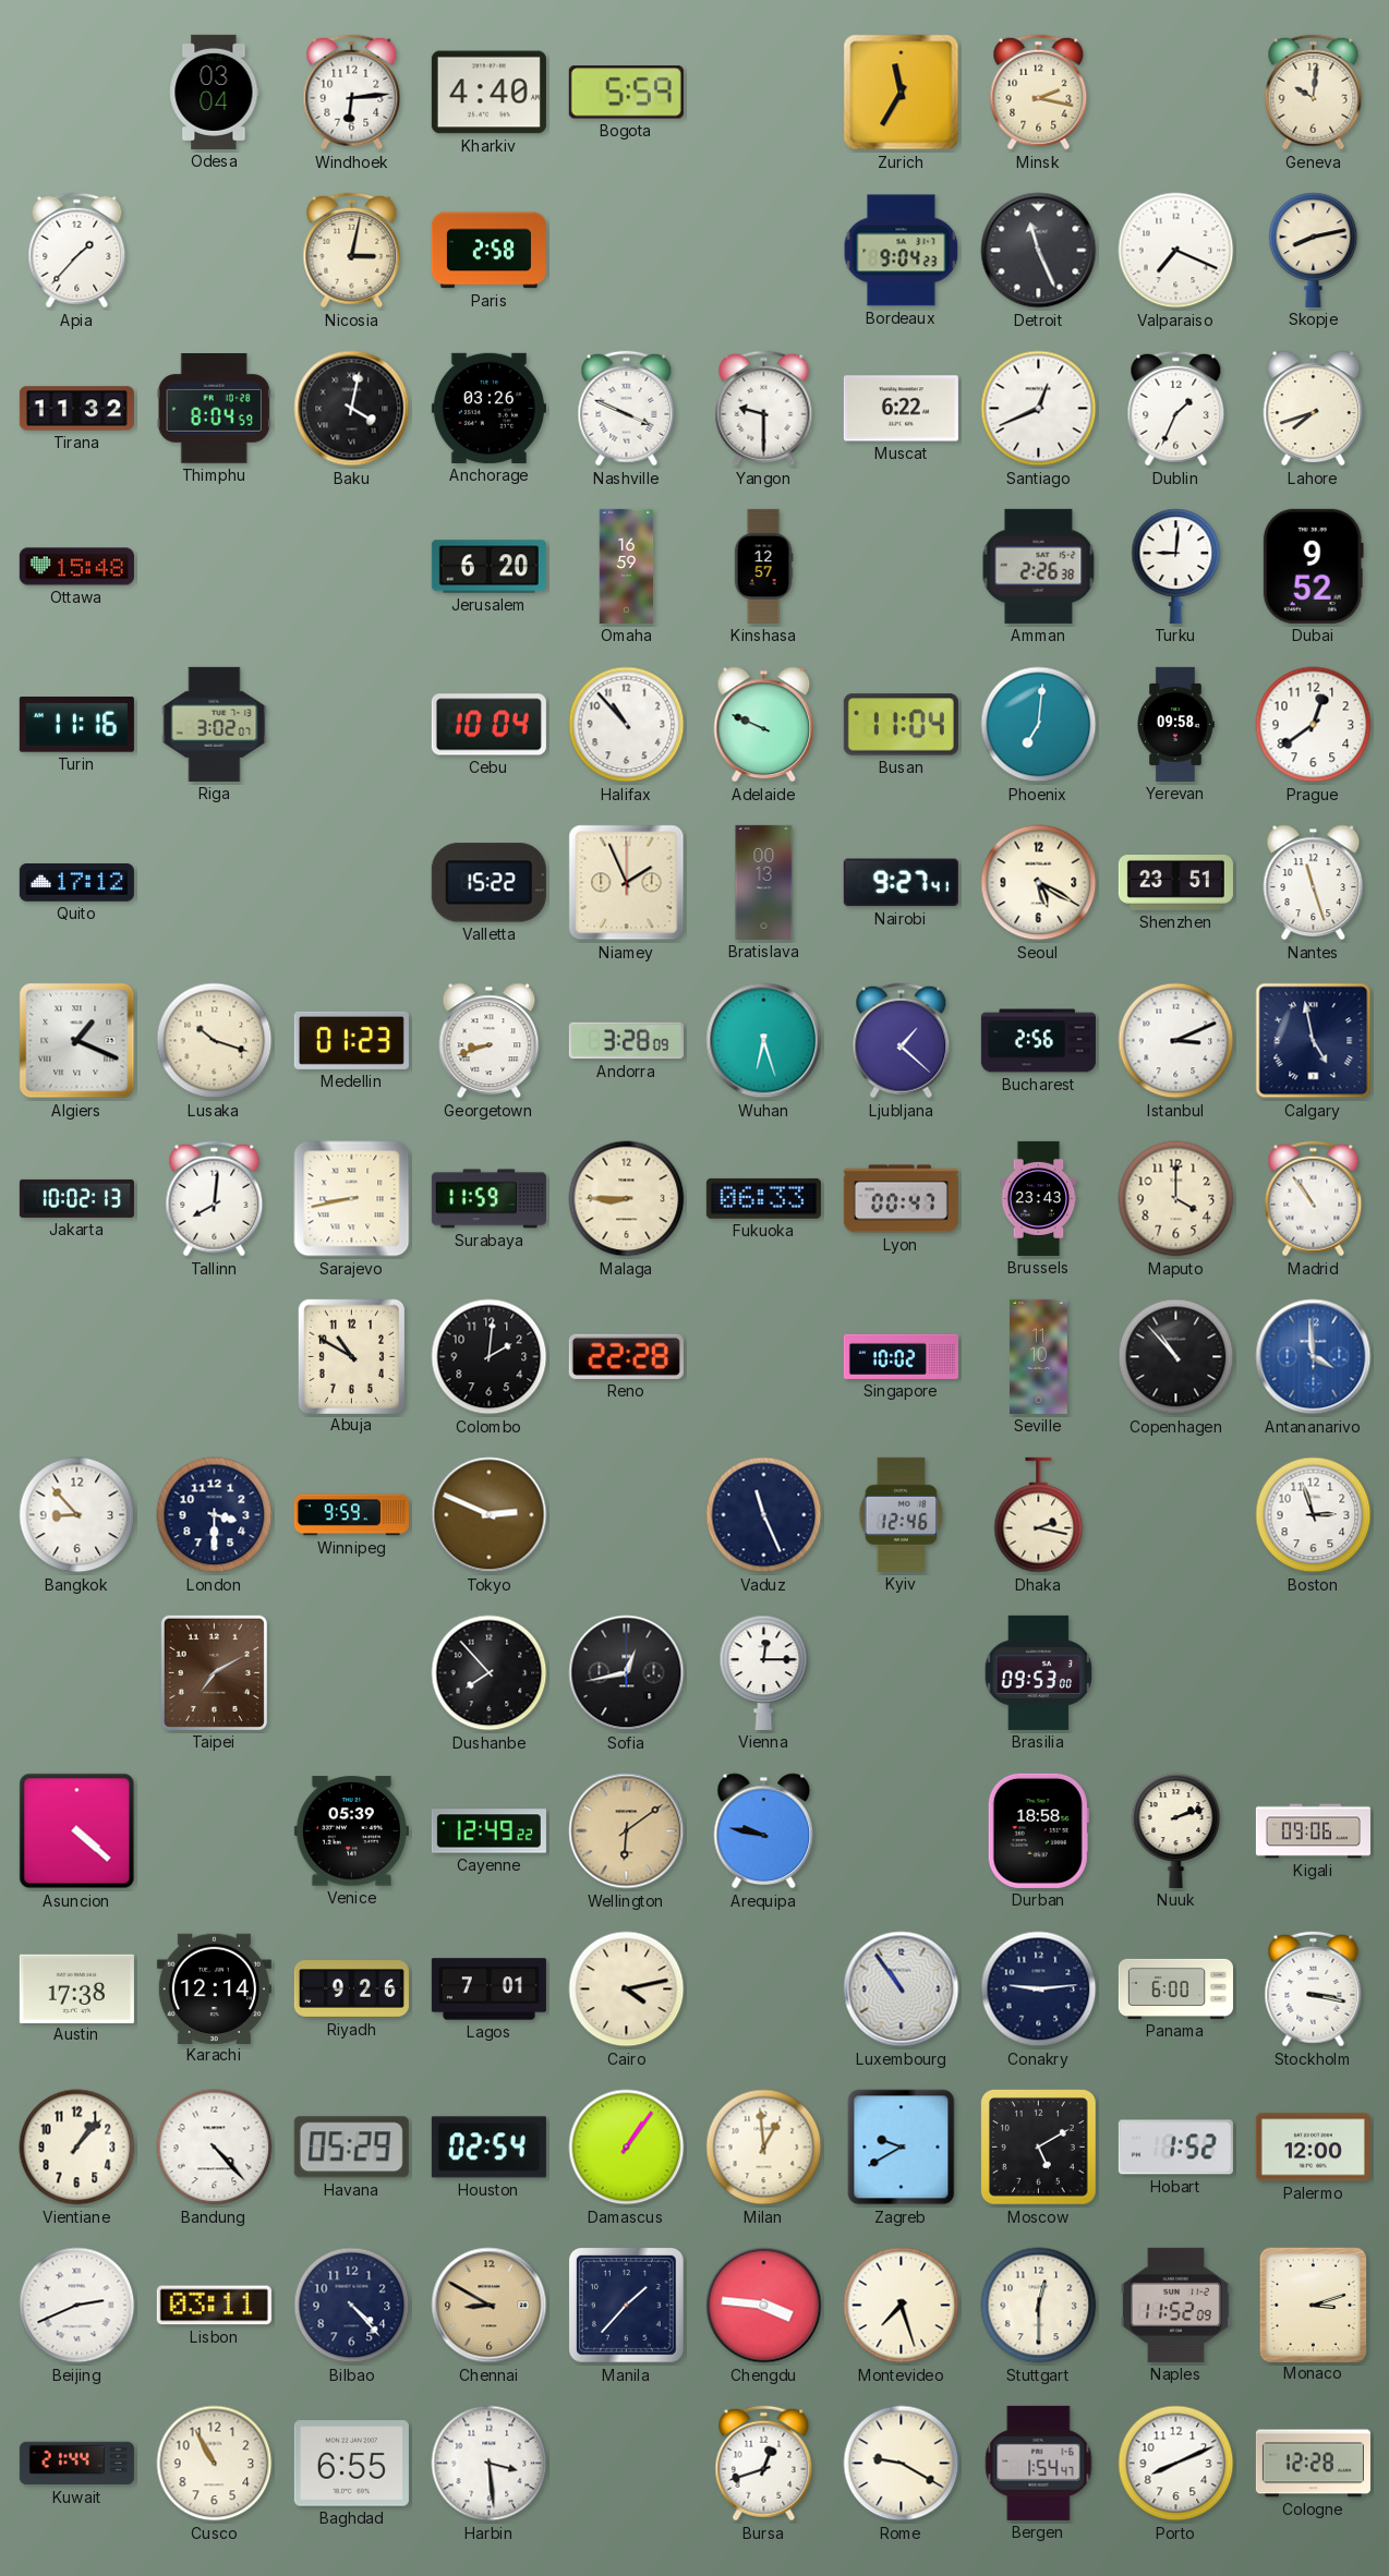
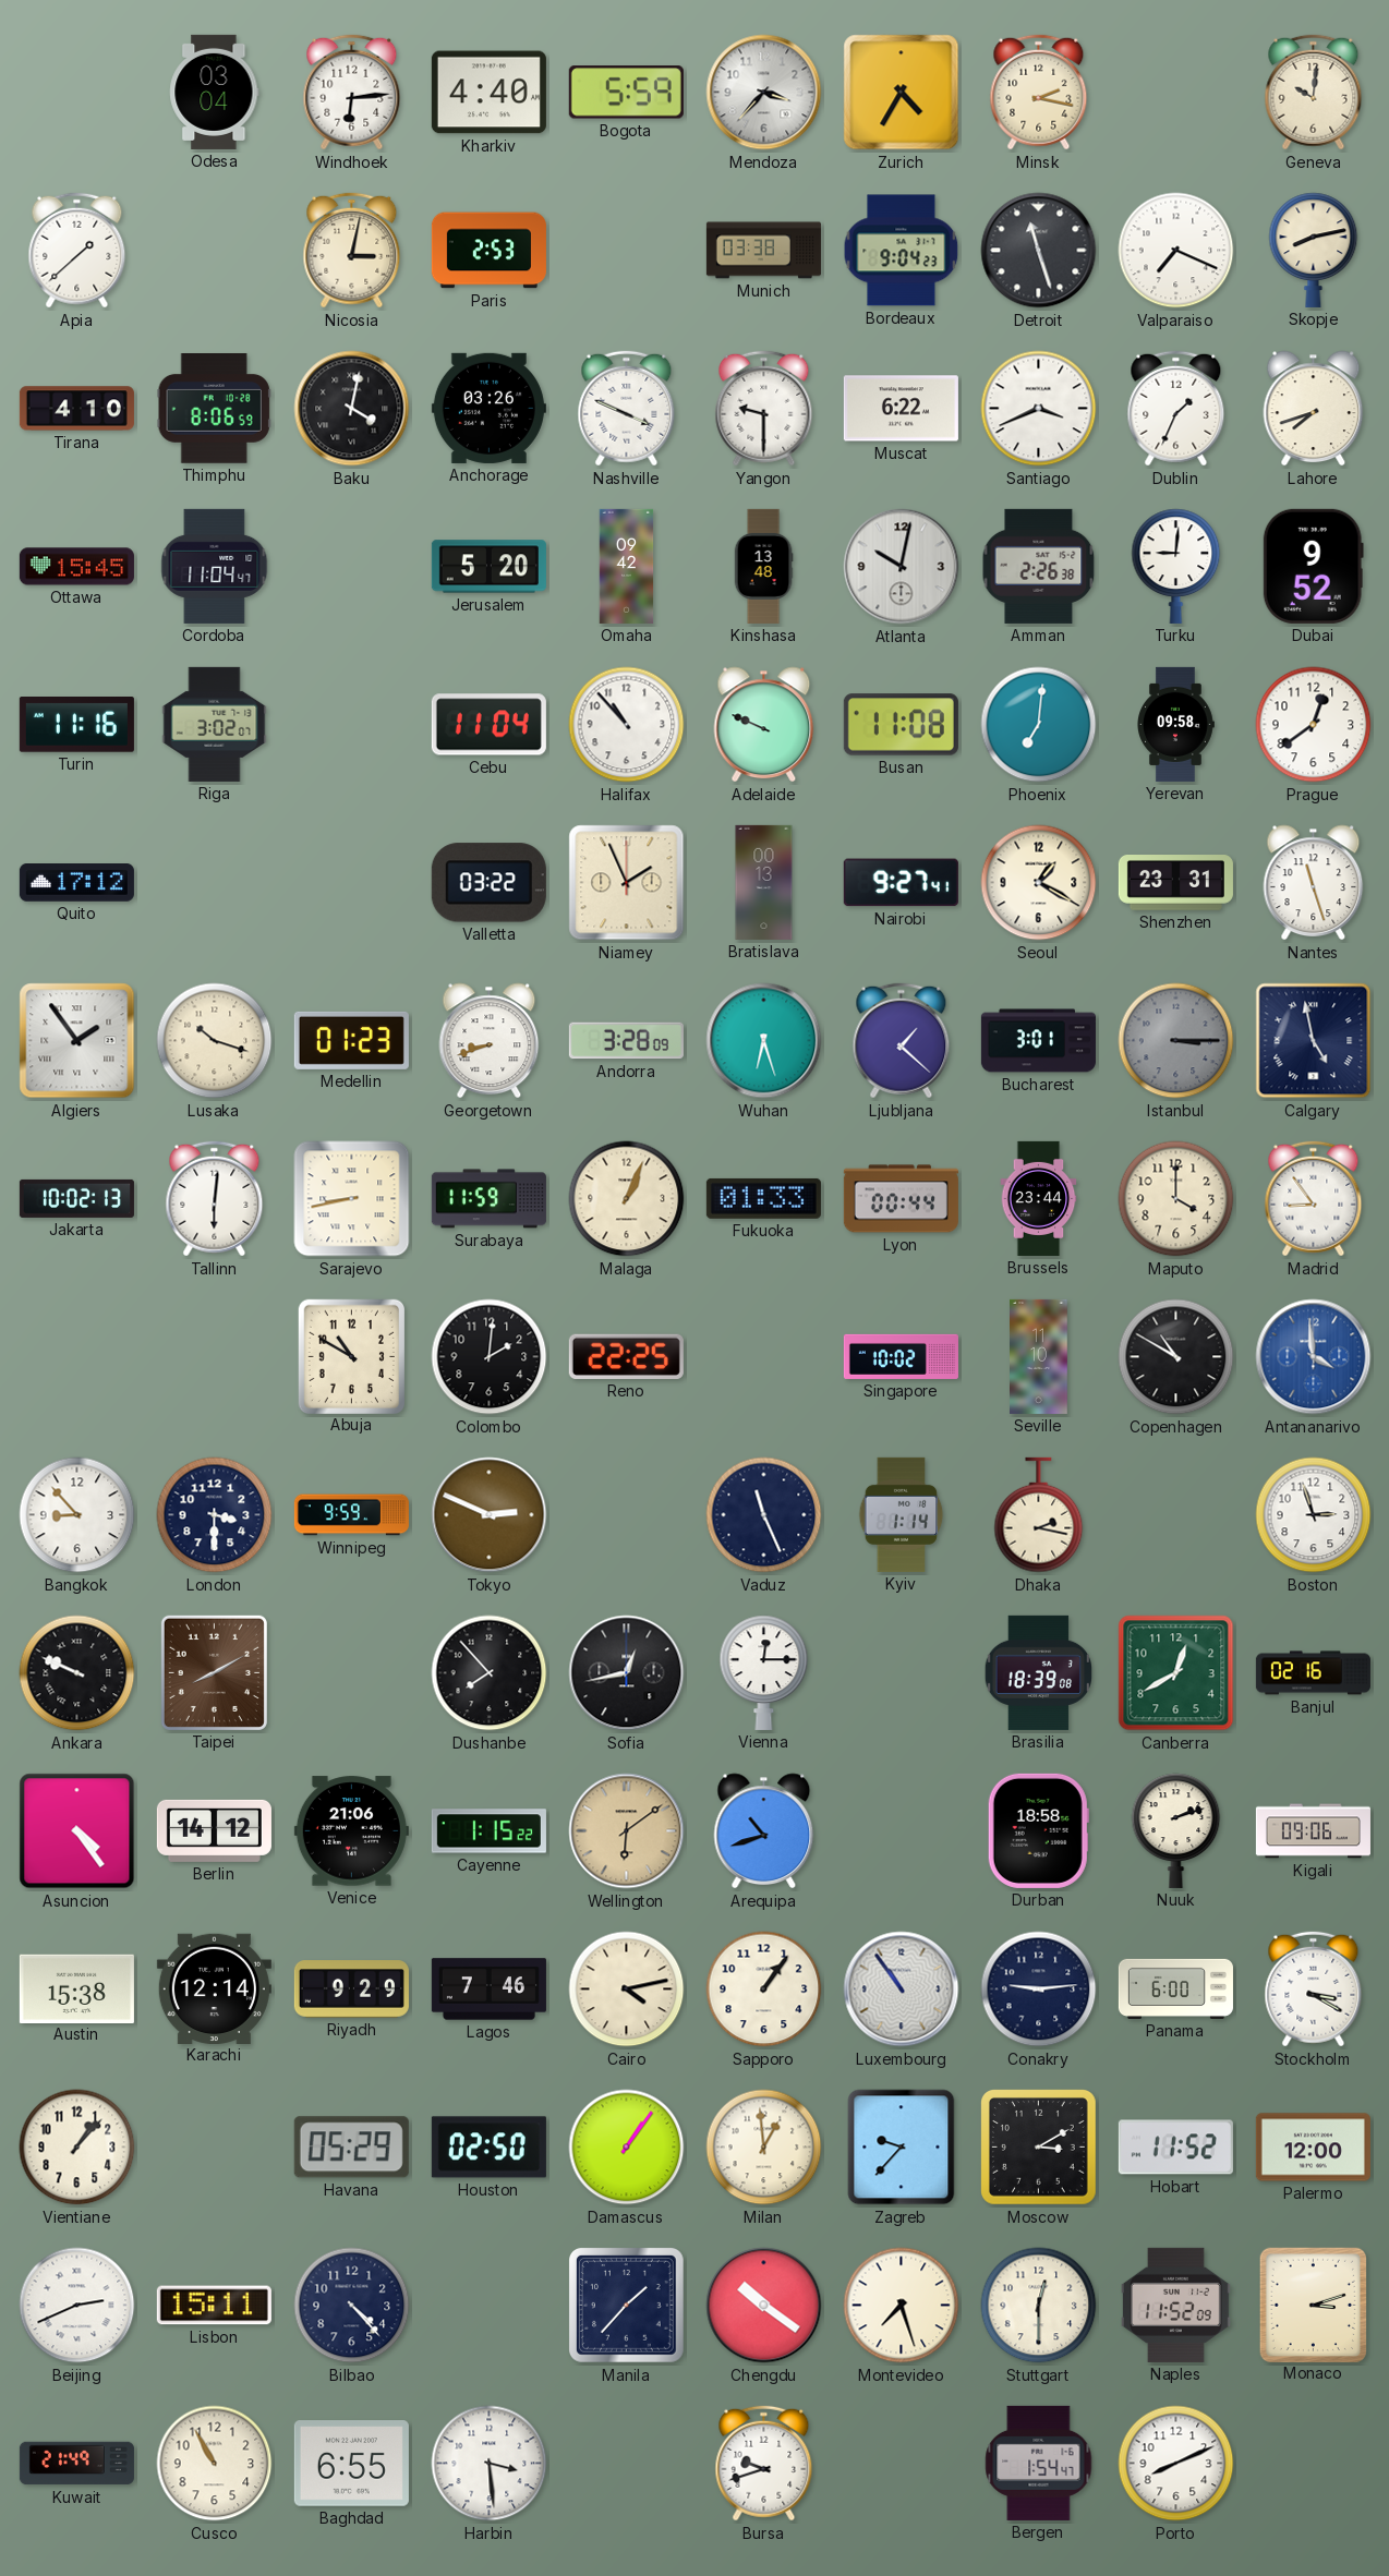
Mendoza: none -> 3:37 (764, 93)
Zurich: 11:35 -> 4:35 (902, 93)
Apia: 1:37 -> 1:38 (77, 251)
Paris: 2:58 -> 2:53 (488, 251)
Munich: none -> 03:38 (763, 251)
Detroit: 11:26 -> 11:27 (1039, 251)
Tirana: 11:32 -> 4:10 (76, 409)
Thimphu: 8:04 -> 8:06 (214, 409)
Santiago: 12:41 -> 3:41 (1039, 409)
Ottawa: 15:48 -> 15:45 (76, 567)
Cordoba: none -> 11:04 (215, 566)
Jerusalem: 6:20 -> 5:20 (488, 567)
Omaha: 16:59 -> 09:42 (627, 566)
Kinshasa: 12:57 -> 13:48 (763, 566)
Atlanta: none -> 10:02 (902, 567)
Cebu: 10:04 -> 11:04 (488, 725)
Busan: 11:04 -> 11:08 (901, 725)
Valletta: 15:22 -> 03:22 (488, 883)
Seoul: 5:20 -> 1:20 (1039, 883)
Shenzhen: 23:51 -> 23:31 (1175, 883)
Algiers: 1:19 -> 1:54 (77, 1041)
Bucharest: 2:56 -> 3:01 (1038, 1041)
Istanbul: 3:11 -> 3:15 (1176, 1041)
Istanbul dial: white -> grey (1176, 1041)
Tallinn: 8:01 -> 6:01 (215, 1199)
Malaga: 8:45 -> 1:04 (627, 1199)
Fukuoka: 06:33 -> 01:33 (763, 1198)
Lyon: 00:47 -> 00:44 (901, 1199)
Brussels: 23:43 -> 23:44 (1039, 1198)
Madrid: 10:54 -> 8:54 (1314, 1199)
Reno: 22:28 -> 22:25 (626, 1356)
Copenhagen: 10:53 -> 10:50 (1176, 1357)
Kyiv: 12:46 -> 1:14 (902, 1514)
Ankara: none -> 9:49 (77, 1673)
Taipei: 7:10 -> 8:10 (214, 1672)
Brasilia: 09:53 -> 18:39 (1038, 1672)
Canberra: none -> 12:40 (1176, 1673)
Banjul: none -> 02:16 (1313, 1673)
Asuncion: 4:22 -> 4:24 (77, 1831)
Berlin: none -> 14:12 (214, 1830)
Venice: 05:39 -> 21:06 (351, 1831)
Cayenne: 12:49 -> 1:15 (488, 1831)
Arequipa: 9:47 -> 10:42 (764, 1831)
Austin: 17:38 -> 15:38 (76, 1988)
Riyadh: 9:26 -> 9:29 (351, 1990)
Lagos: 7:01 -> 7:46 (488, 1990)
Sapporo: none -> 1:06 (764, 1990)
Stockholm: 3:17 -> 3:20 (1314, 1990)
Bandung: 4:23 -> none (215, 2148)
Houston: 02:54 -> 02:50 (488, 2148)
Zagreb: 9:40 -> 9:37 (902, 2148)
Moscow: 5:10 -> 3:10 (1039, 2148)
Hobart: 1:52 -> 11:52 (1175, 2148)
Lisbon: 03:11 -> 15:11 (214, 2306)
Chennai: 8:50 -> none (490, 2306)
Chengdu: 3:46 -> 10:21 (764, 2306)
Kuwait: 21:44 -> 21:49 (76, 2464)
Bursa: 12:42 -> 9:42 (764, 2464)
Rome: 9:20 -> none (902, 2464)
Cologne: 12:28 -> none (1313, 2464)
